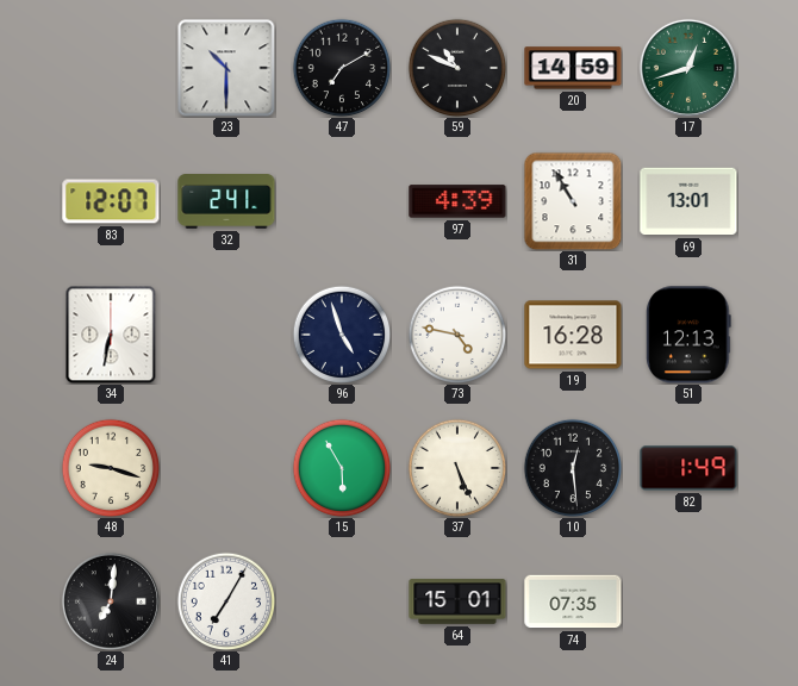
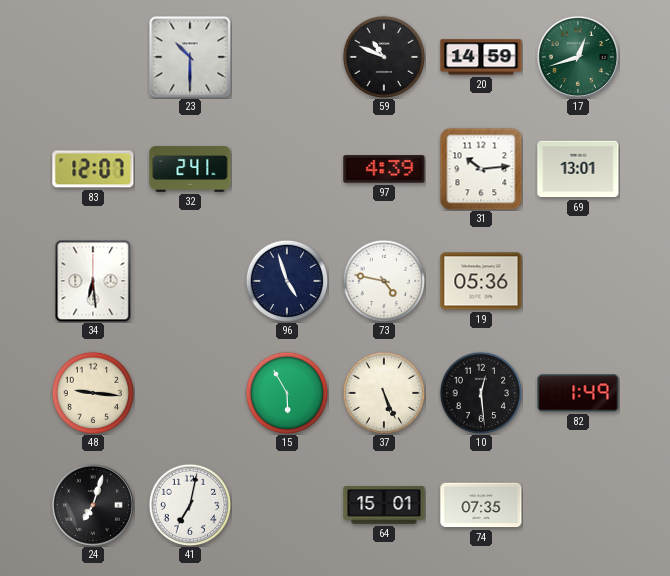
47: 7:10 -> none (342, 68)
31: 10:55 -> 10:14 (481, 169)
34: 6:32 -> 6:29 (93, 281)
19: 16:28 -> 05:36 (481, 281)
51: 12:13 -> none (688, 335)
48: 9:18 -> 9:16 (93, 393)
24: 7:01 -> 7:03 (93, 505)
41: 7:05 -> 7:02 (190, 505)
